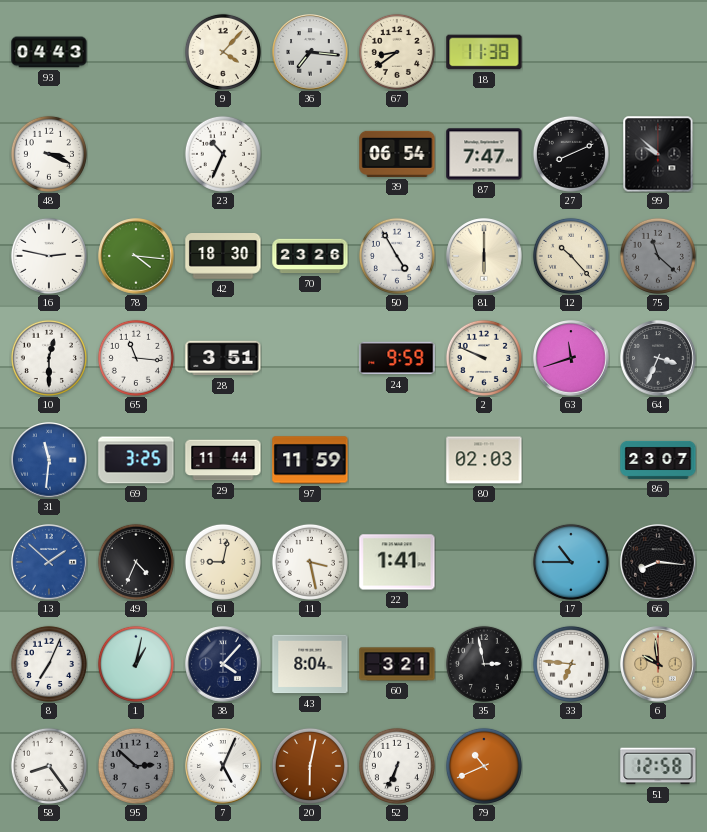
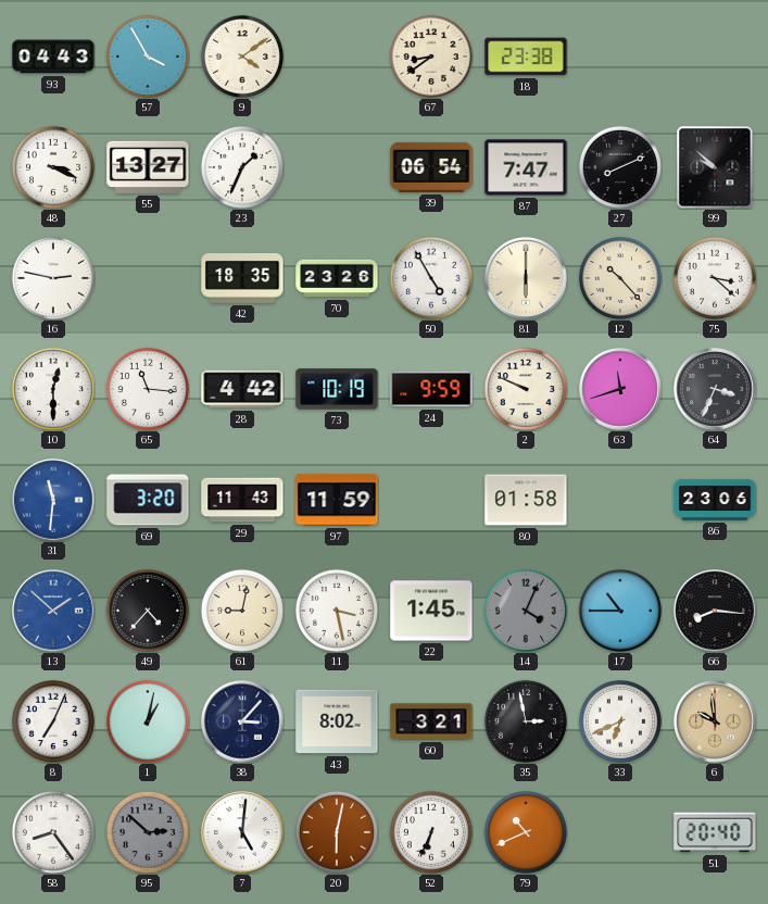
57: none -> 3:55 (148, 56)
9: 4:07 -> 4:09 (242, 56)
36: 7:16 -> none (310, 52)
18: 11:38 -> 23:38 (526, 56)
55: none -> 13:27 (148, 167)
23: 10:34 -> 1:34 (242, 167)
78: 4:16 -> none (136, 256)
42: 18:30 -> 18:35 (242, 279)
75: 11:22 -> 3:22 (715, 278)
75 dial: grey -> white (715, 278)
28: 3:51 -> 4:42 (242, 389)
73: none -> 10:19 (337, 389)
69: 3:25 -> 3:20 (148, 500)
29: 11:44 -> 11:43 (242, 500)
80: 02:03 -> 01:58 (526, 500)
86: 23:07 -> 23:06 (715, 500)
49: 4:34 -> 4:37 (148, 611)
22: 1:41 -> 1:45 (431, 611)
14: none -> 4:04 (526, 611)
38: 4:07 -> 3:07 (242, 721)
43: 8:04 -> 8:02 (337, 721)
33: 6:46 -> 6:41 (620, 721)
7: 5:04 -> 5:01 (242, 832)
51: 12:58 -> 20:40 (715, 832)
